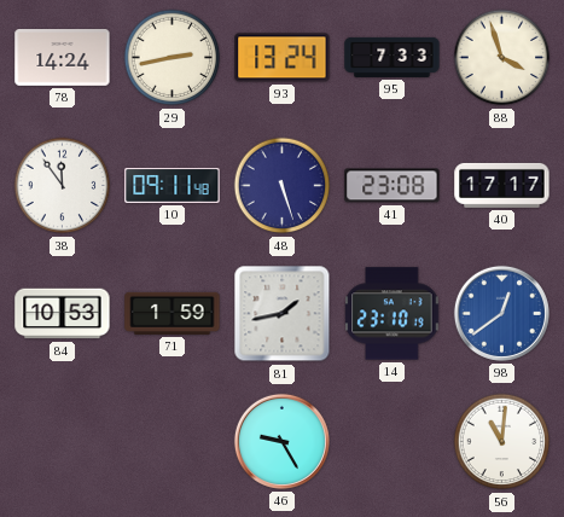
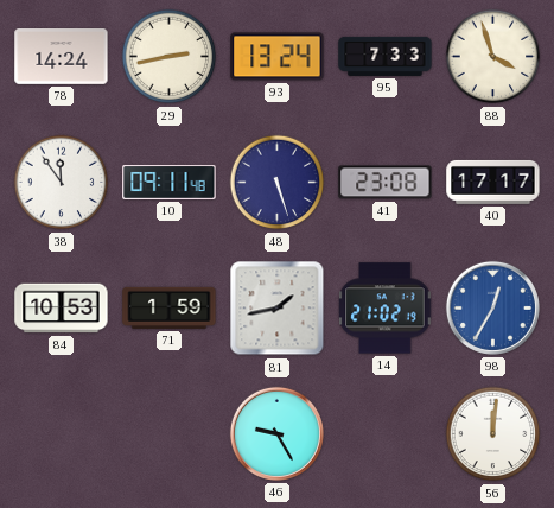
14: 23:10 -> 21:02 (386, 309)
98: 12:39 -> 12:35 (492, 307)
56: 11:01 -> 12:01 (493, 434)
